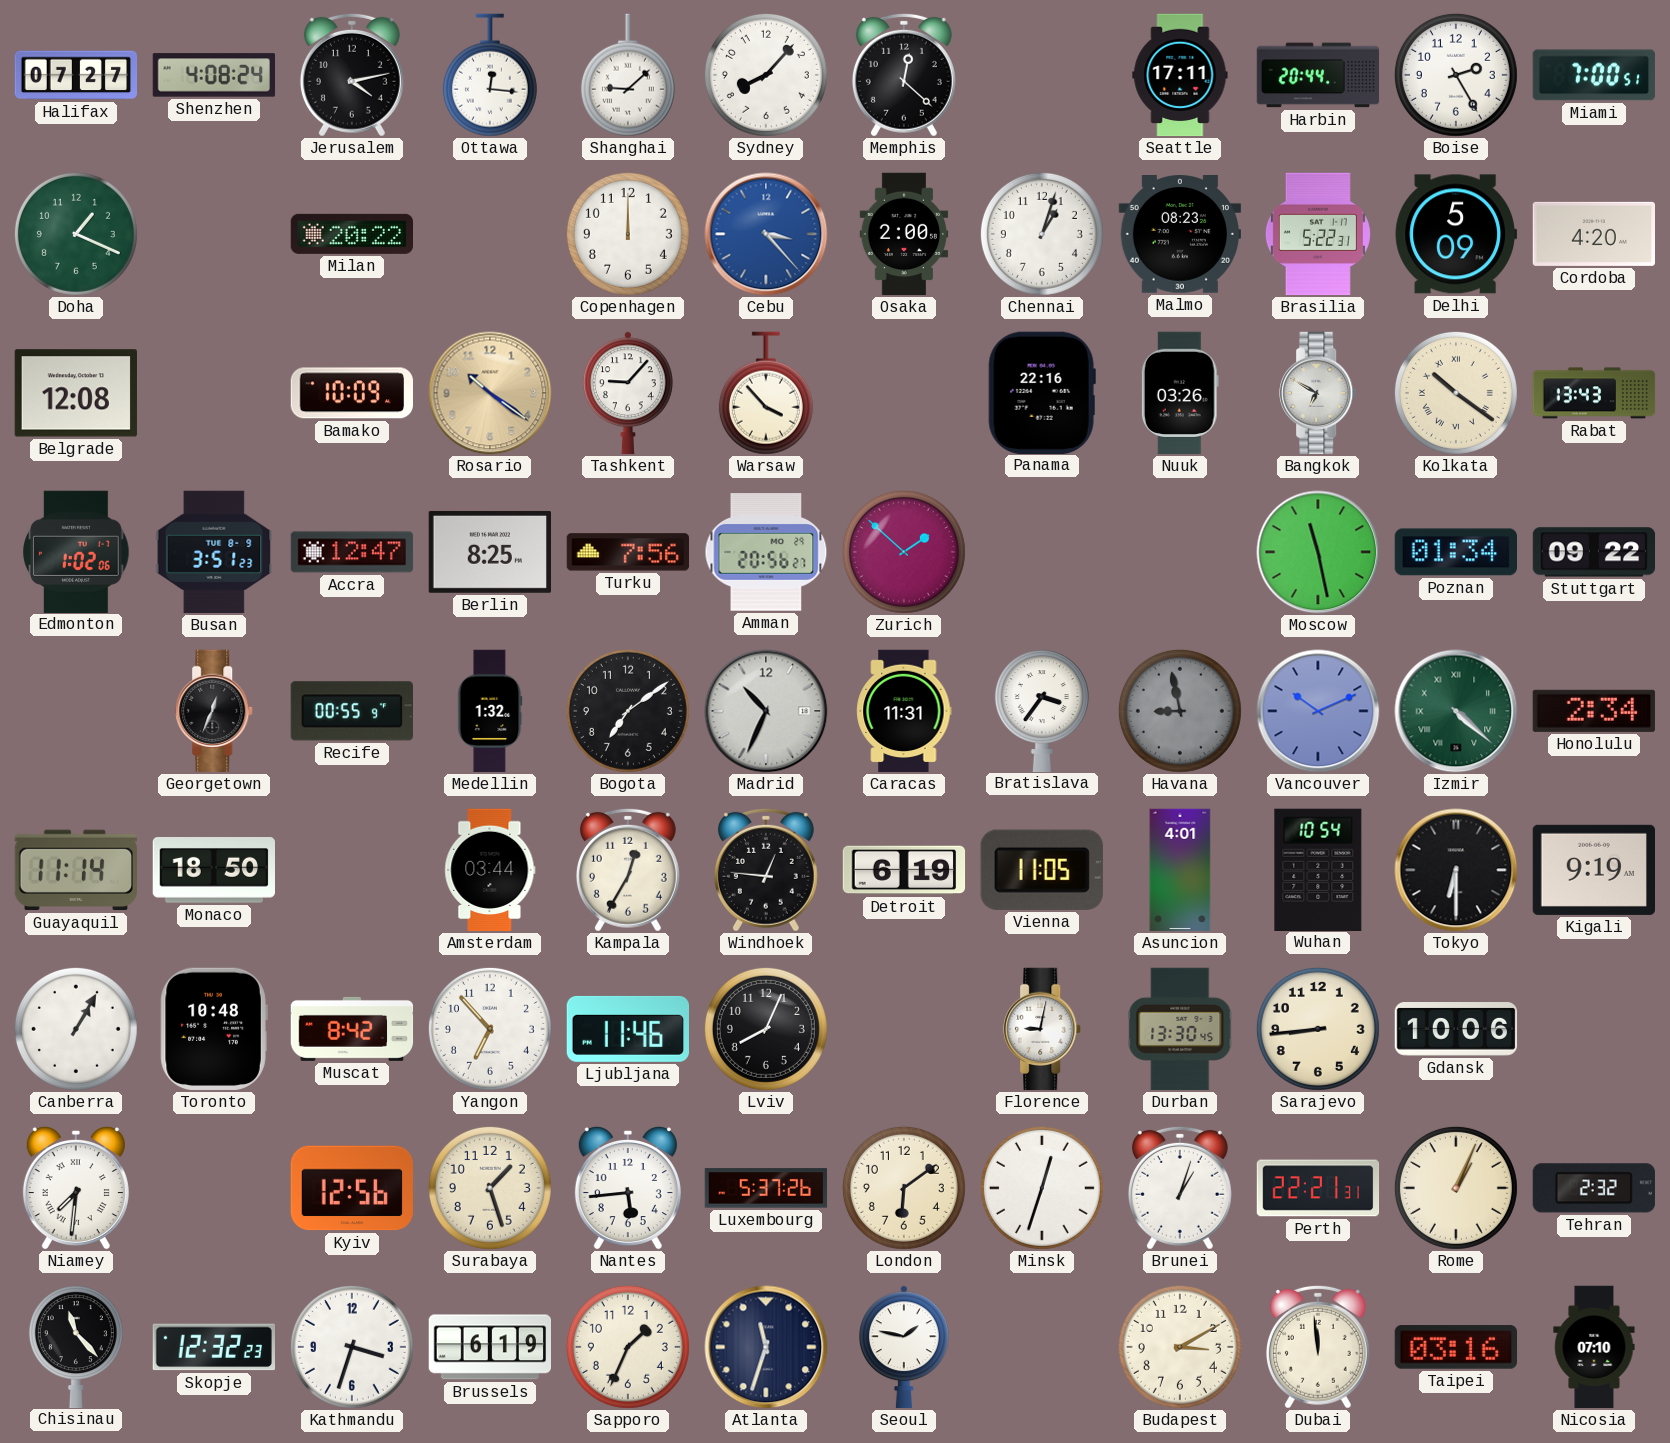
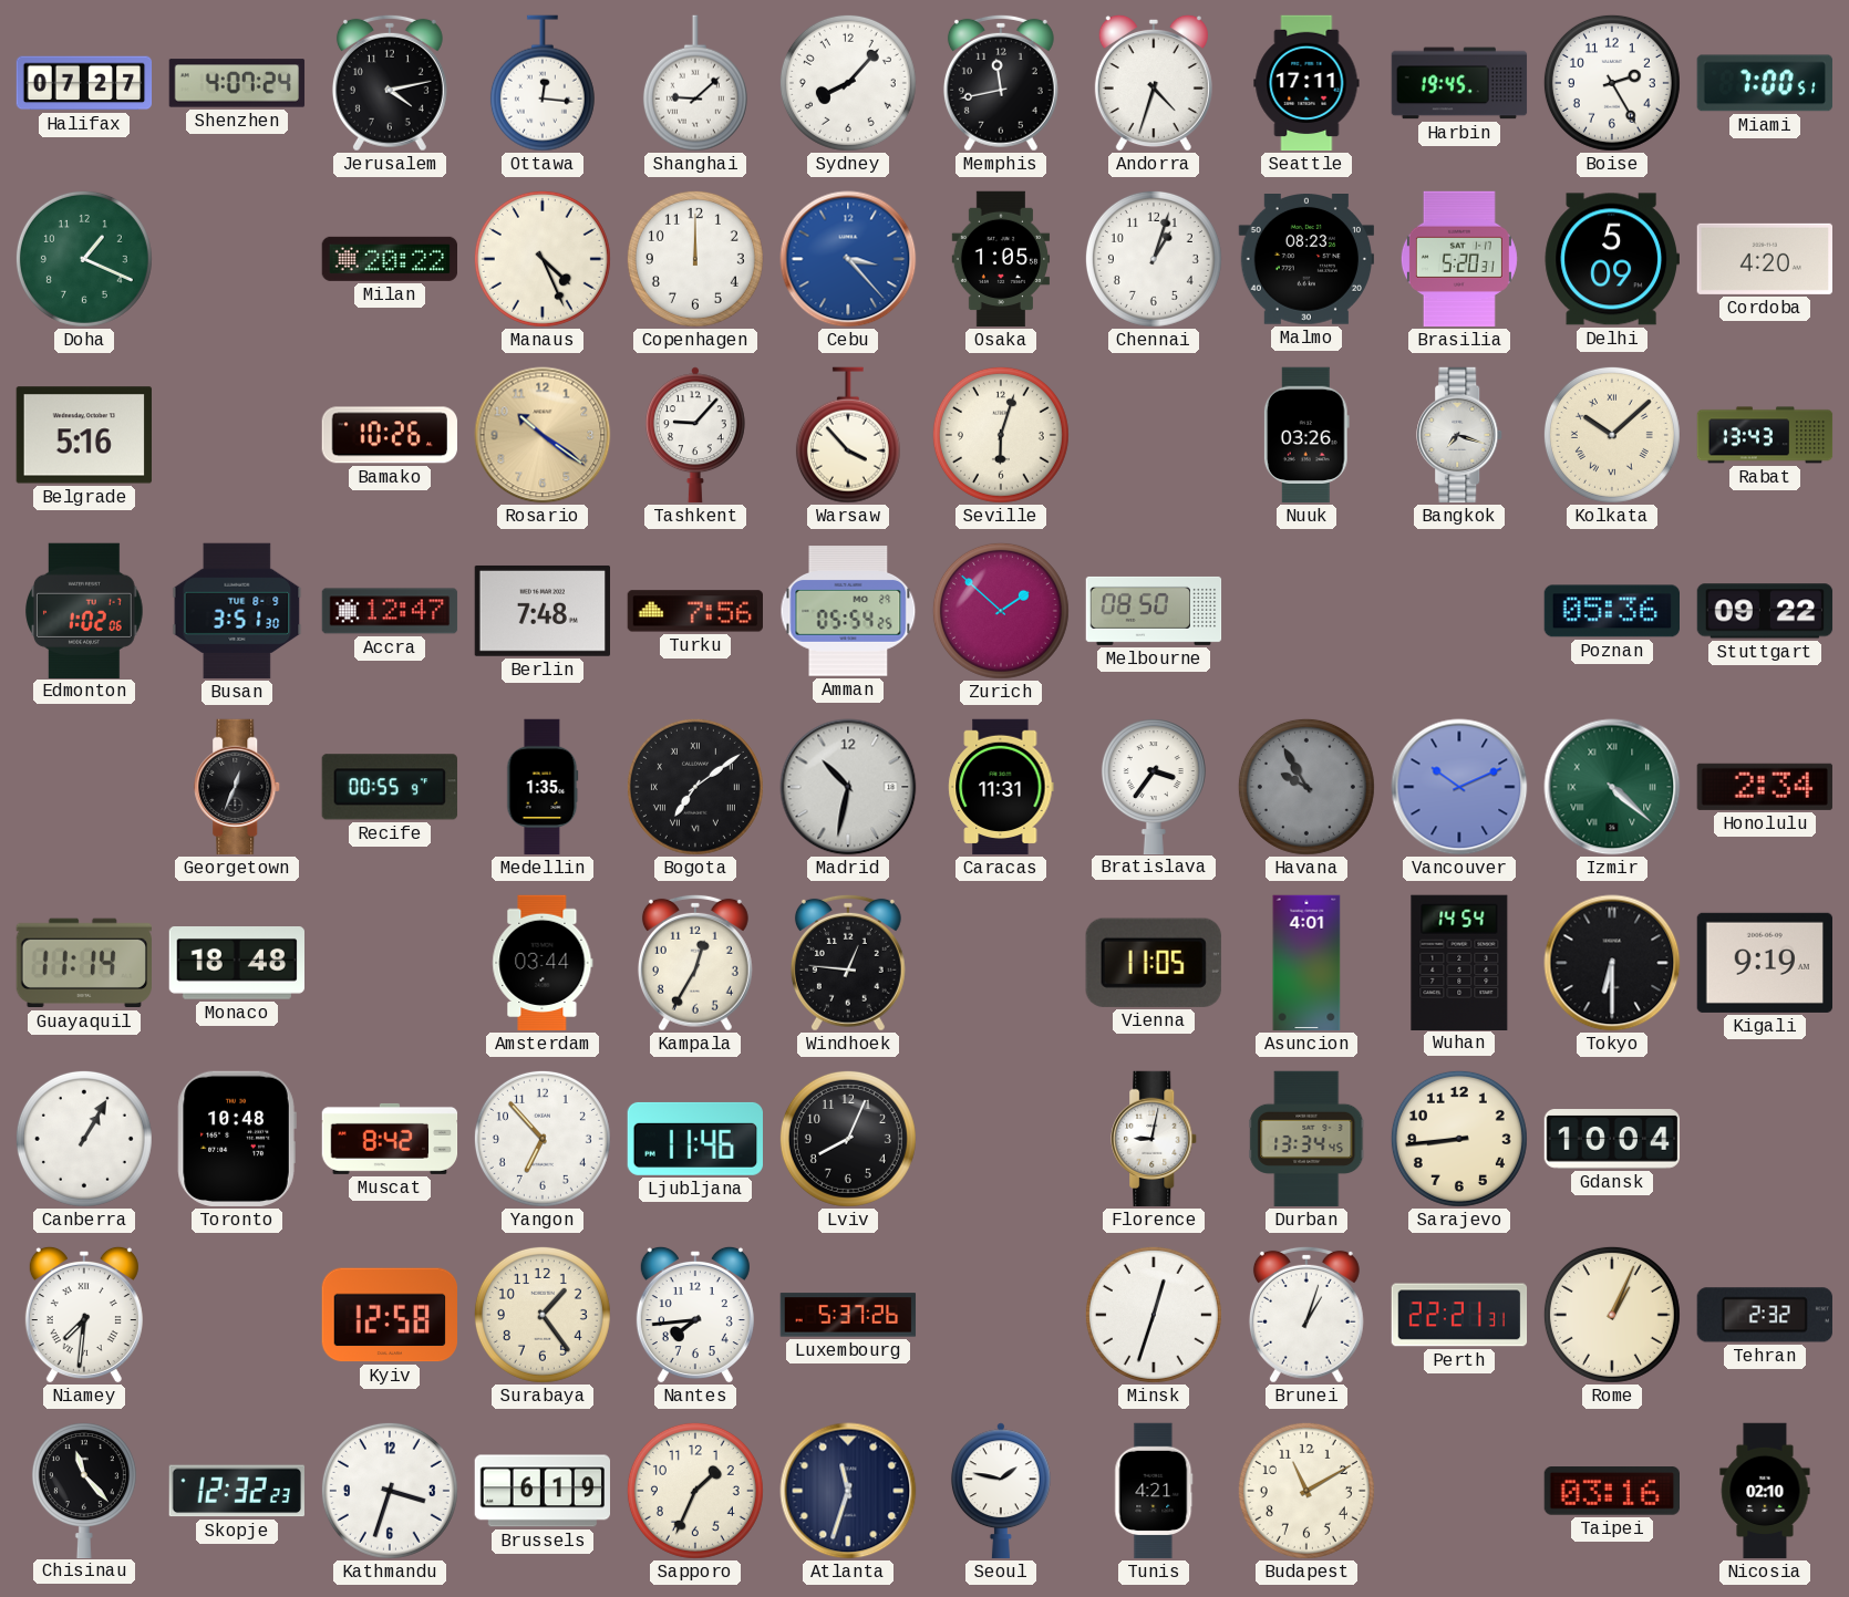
Shenzhen: 4:08 -> 4:07 (237, 83)
Memphis: 12:22 -> 11:43 (1001, 83)
Andorra: none -> 4:33 (1154, 83)
Harbin: 20:44 -> 19:45 (1459, 83)
Manaus: none -> 4:26 (543, 259)
Osaka: 2:00 -> 1:05 (1001, 259)
Brasilia: 5:22 -> 5:20 (1459, 259)
Belgrade: 12:08 -> 5:16 (83, 435)
Bamako: 10:09 -> 10:26 (389, 435)
Seville: none -> 6:03 (1001, 435)
Panama: 22:16 -> none (1042, 392)
Bangkok: 6:50 -> 7:18 (1460, 435)
Kolkata: 10:21 -> 10:08 (1612, 435)
Busan: 3:51:23 -> 3:51:30 (237, 611)
Berlin: 8:25 -> 7:48 (541, 611)
Amman: 20:56 -> 05:54 (848, 611)
Melbourne: none -> 08:50 (1154, 611)
Moscow: 11:28 -> none (1318, 552)
Poznan: 01:34 -> 05:36 (1611, 611)
Medellin: 1:32 -> 1:35 (543, 787)
Bogota numerals: Arabic -> Roman (695, 787)
Madrid: 10:34 -> 10:32 (848, 787)
Havana: 8:58 -> 9:55 (1306, 787)
Monaco: 18:50 -> 18:48 (236, 964)
Detroit: 6:19 -> none (904, 870)
Wuhan: 10:54 -> 14:54 (1459, 962)
Durban: 13:30 -> 13:34 (1306, 1139)
Gdansk: 10:06 -> 10:04 (1612, 1140)
Kyiv: 12:56 -> 12:58 (389, 1315)
Surabaya: 1:27 -> 1:24 (543, 1315)
Nantes: 5:44 -> 7:44 (695, 1315)
London: 6:09 -> none (904, 1188)
Tunis: none -> 4:21 (1154, 1491)
Budapest: 3:10 -> 11:10 (1306, 1491)
Dubai: 11:59 -> none (1318, 1347)
Nicosia: 07:10 -> 02:10 (1765, 1491)
